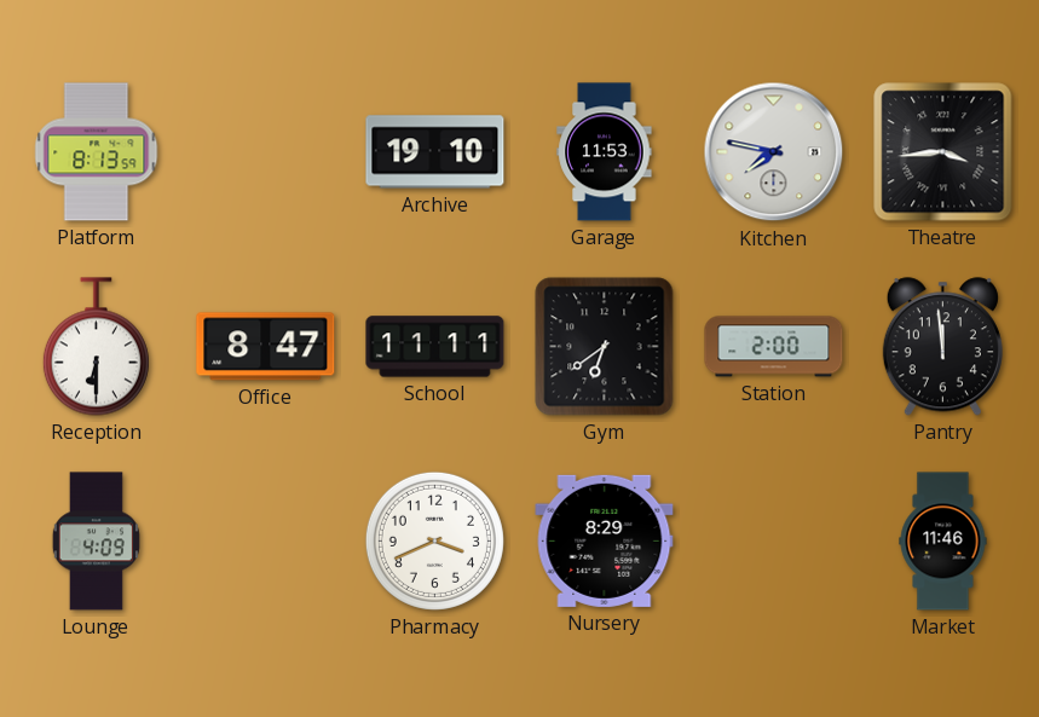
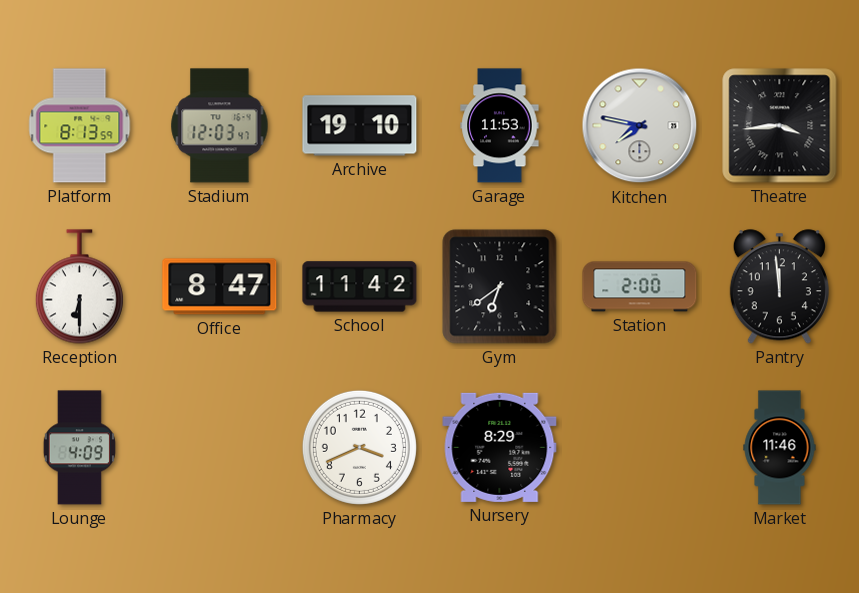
Stadium: none -> 12:03 (220, 126)
School: 11:11 -> 11:42 (360, 287)
